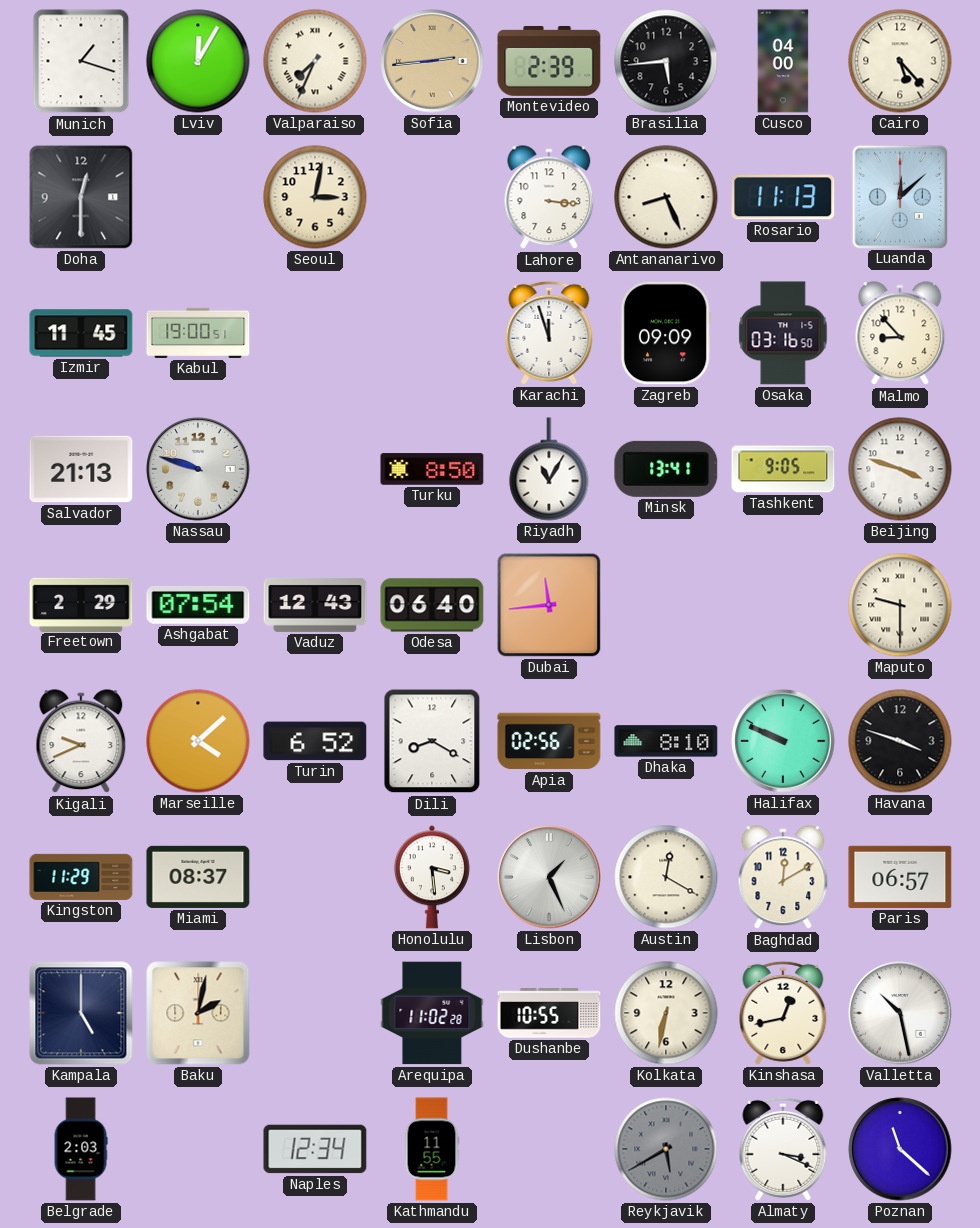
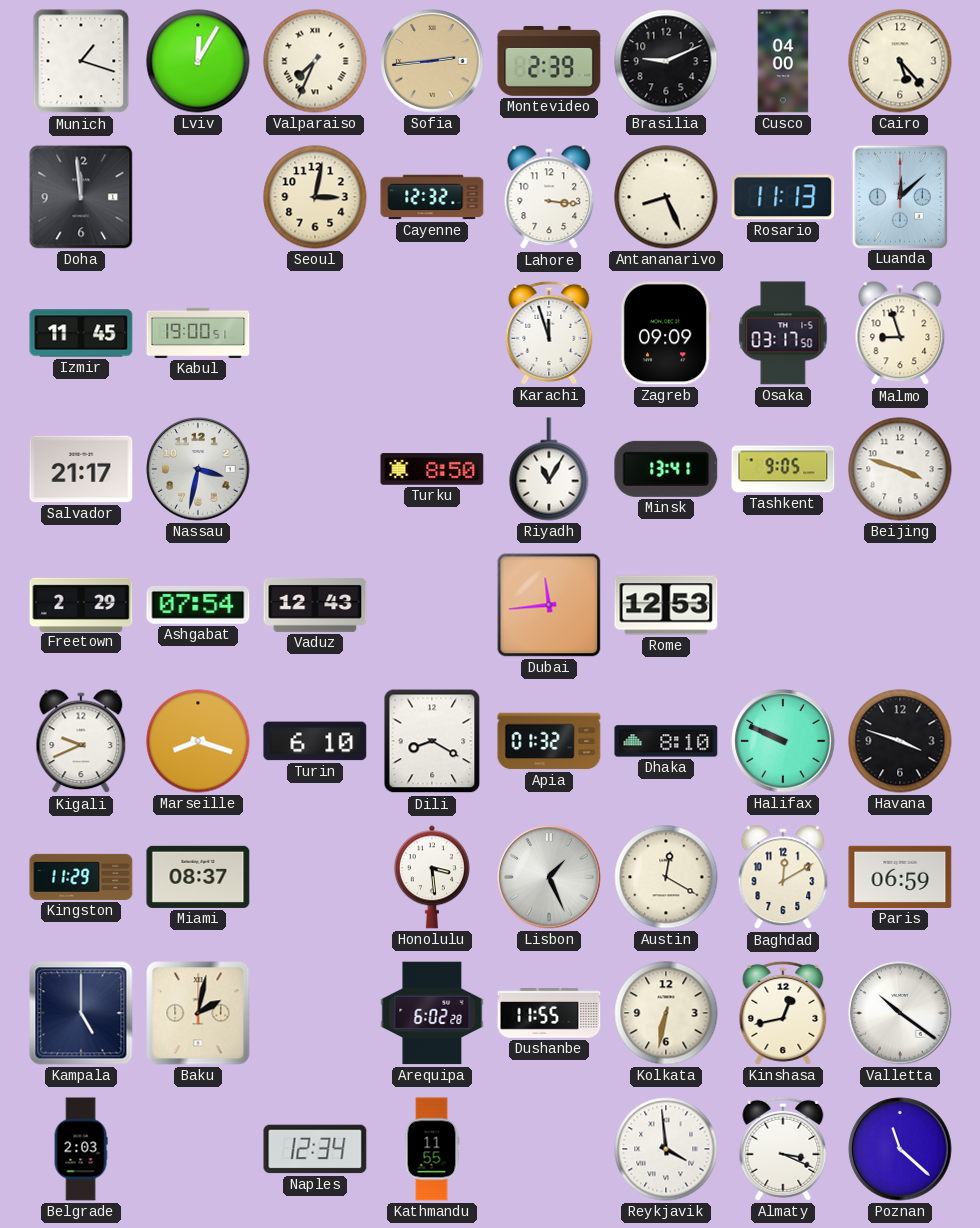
Brasilia: 5:44 -> 9:11 (666, 61)
Doha: 12:30 -> 11:59 (81, 197)
Cayenne: none -> 12:32 (432, 197)
Osaka: 03:16 -> 03:17 (783, 333)
Malmo: 8:53 -> 8:57 (900, 334)
Salvador: 21:13 -> 21:17 (81, 469)
Nassau: 9:48 -> 3:32 (198, 469)
Odesa: 06:40 -> none (432, 605)
Rome: none -> 12:53 (666, 605)
Maputo: 9:30 -> none (900, 605)
Marseille: 4:08 -> 8:18 (198, 741)
Turin: 6:52 -> 6:10 (315, 741)
Apia: 02:56 -> 01:32 (549, 741)
Paris: 06:57 -> 06:59 (900, 877)
Arequipa: 11:02 -> 6:02 (432, 1013)
Dushanbe: 10:55 -> 11:55 (549, 1013)
Valletta: 10:28 -> 10:21 (900, 1013)
Reykjavik: 5:40 -> 3:59 (666, 1149)
Reykjavik dial: grey -> white (666, 1149)
